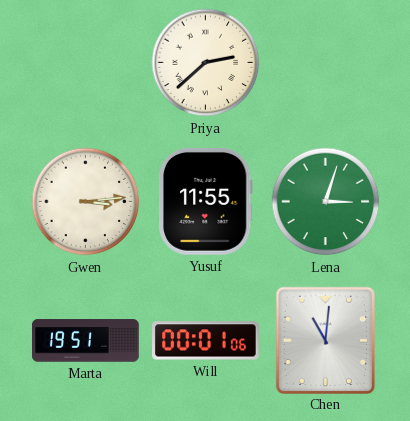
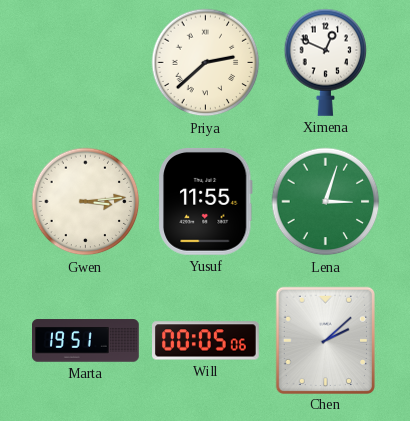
Ximena: none -> 12:49 (326, 62)
Will: 00:01 -> 00:05 (206, 341)
Chen: 11:01 -> 2:08 (325, 340)
